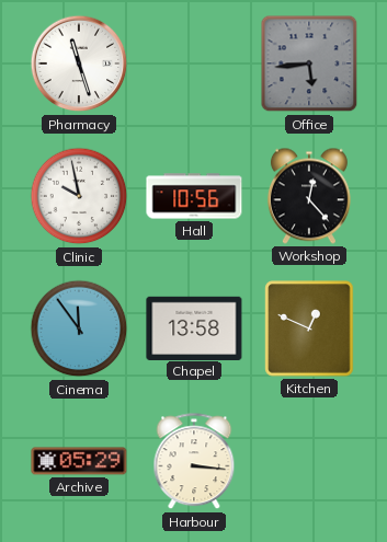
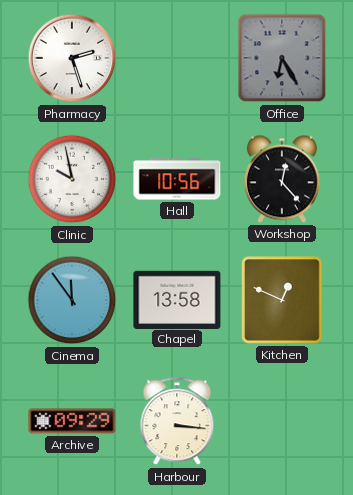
Pharmacy: 11:27 -> 2:27 (72, 58)
Office: 5:44 -> 6:25 (282, 58)
Archive: 05:29 -> 09:29 (72, 421)
